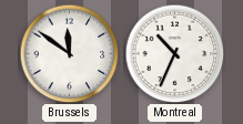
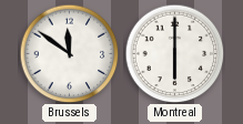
Montreal: 10:34 -> 6:00 (174, 53)
